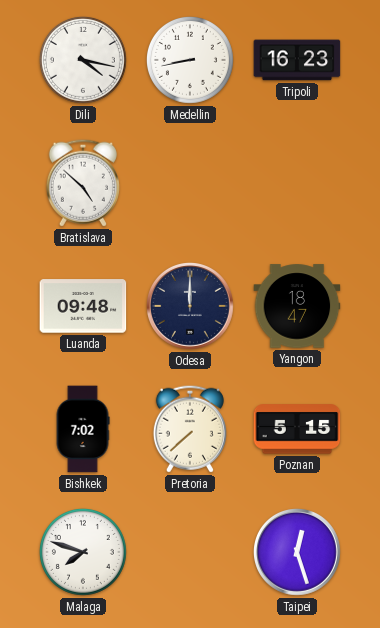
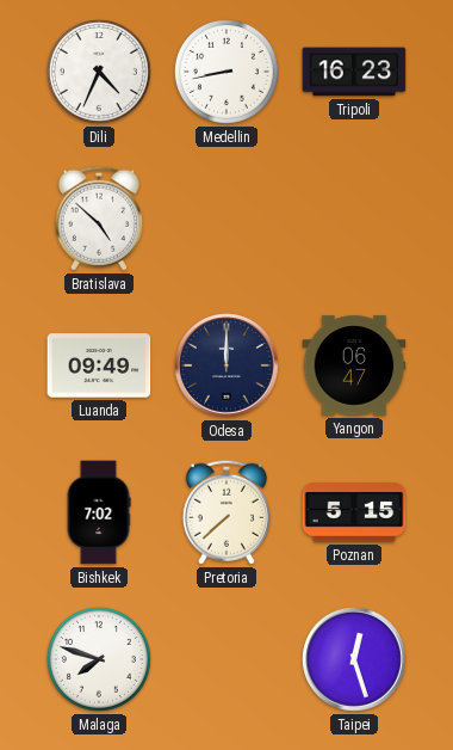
Dili: 4:17 -> 4:34 (99, 72)
Luanda: 09:48 -> 09:49 (99, 365)
Yangon: 18:47 -> 06:47 (354, 365)
